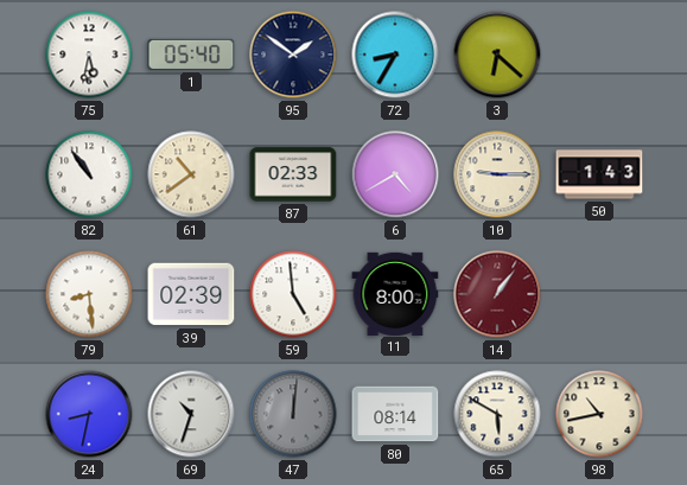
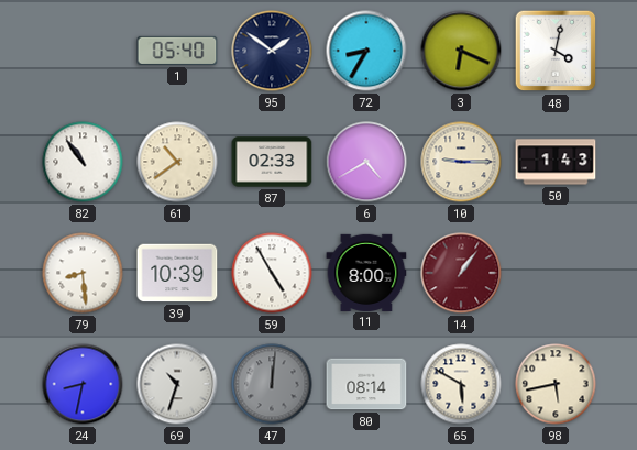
75: 5:32 -> none (89, 55)
3: 6:22 -> 6:19 (461, 51)
48: none -> 4:02 (556, 51)
39: 02:39 -> 10:39 (177, 273)
59: 4:59 -> 4:55 (272, 273)
98: 10:43 -> 5:43 (556, 384)
